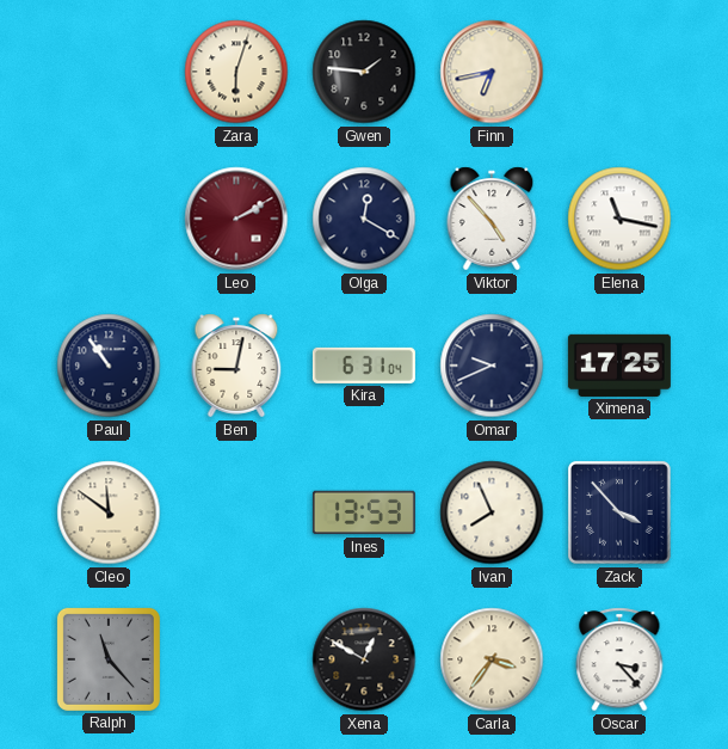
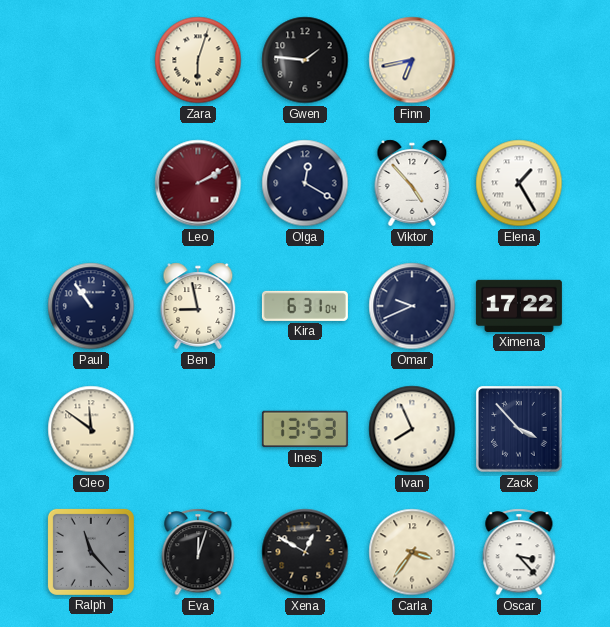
Elena: 11:17 -> 1:25 (519, 183)
Ben: 9:02 -> 8:58 (198, 306)
Ximena: 17:25 -> 17:22 (519, 306)
Eva: none -> 12:03 (198, 552)
